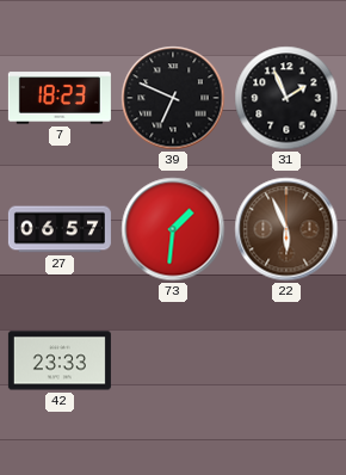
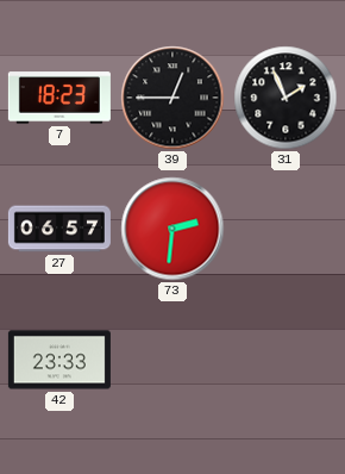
39: 6:49 -> 12:45 (172, 98)
73: 1:31 -> 2:31 (172, 229)
22: 5:56 -> none (286, 229)
